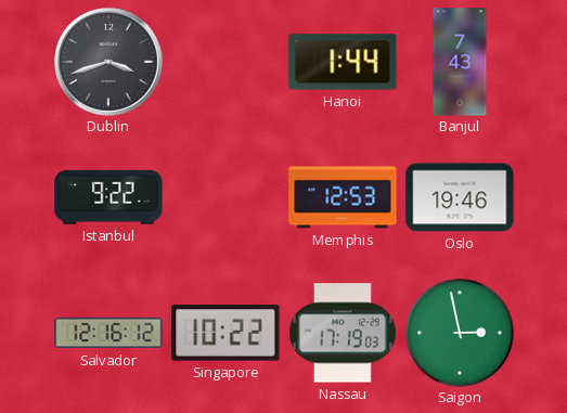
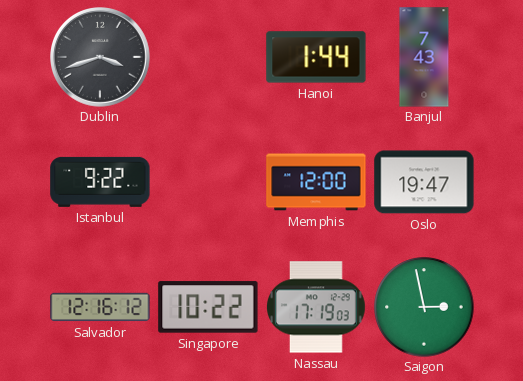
Memphis: 12:53 -> 12:00 (316, 182)
Oslo: 19:46 -> 19:47 (424, 182)
